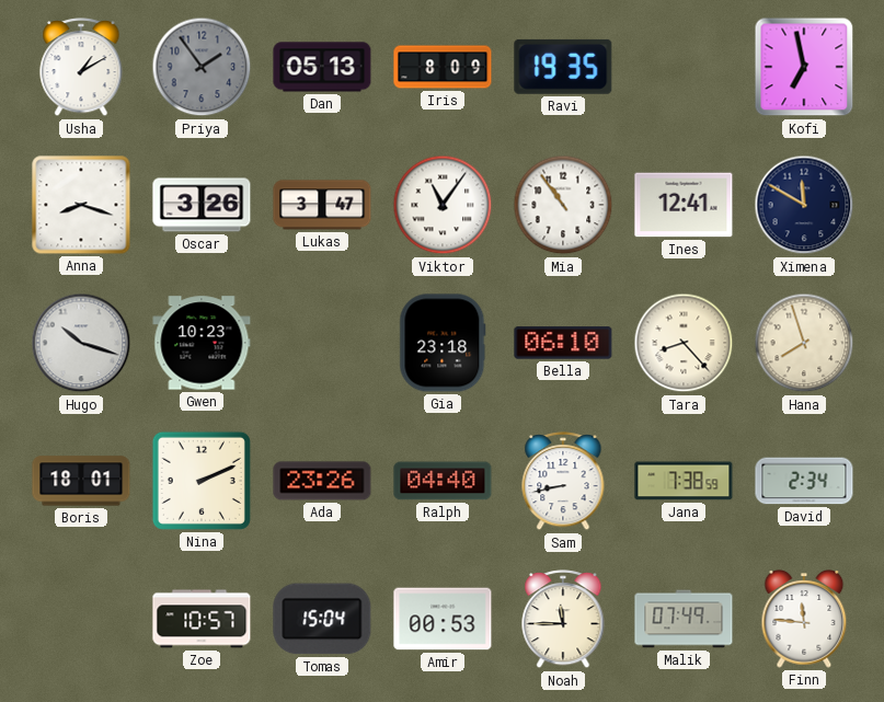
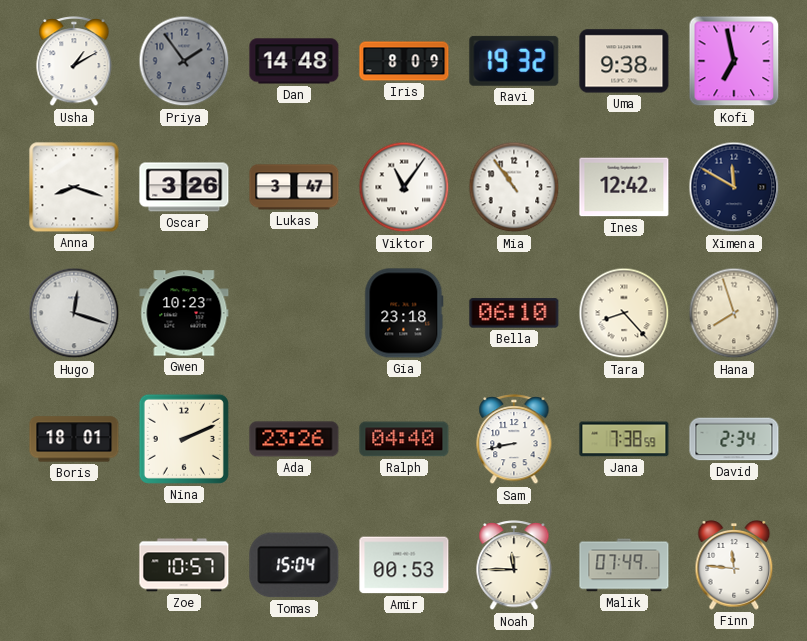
Dan: 05:13 -> 14:48 (294, 61)
Ravi: 19:35 -> 19:32 (514, 61)
Uma: none -> 9:38 (624, 61)
Ines: 12:41 -> 12:42 (624, 187)
Hugo: 10:18 -> 12:18 (74, 313)
